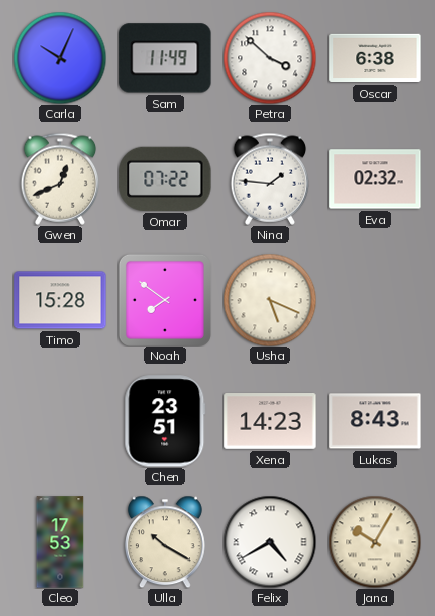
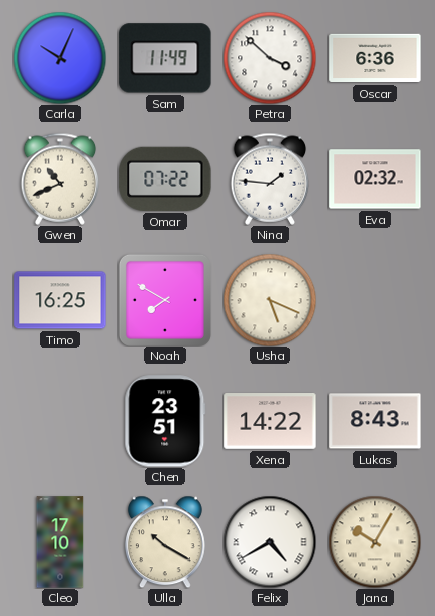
Oscar: 6:38 -> 6:36 (375, 58)
Gwen: 12:41 -> 10:41 (60, 179)
Timo: 15:28 -> 16:25 (60, 300)
Noah: 7:51 -> 7:50 (165, 300)
Xena: 14:23 -> 14:22 (270, 421)
Cleo: 17:53 -> 17:10 (60, 542)
